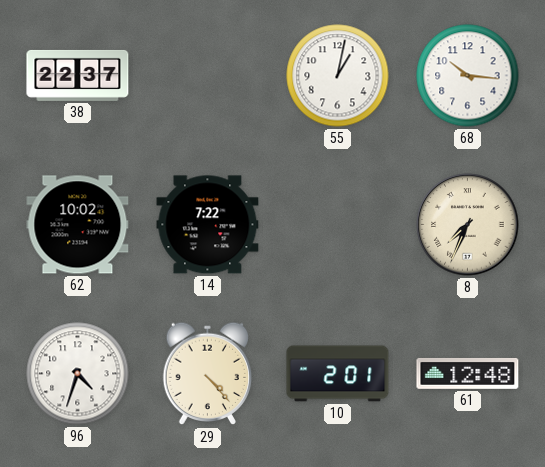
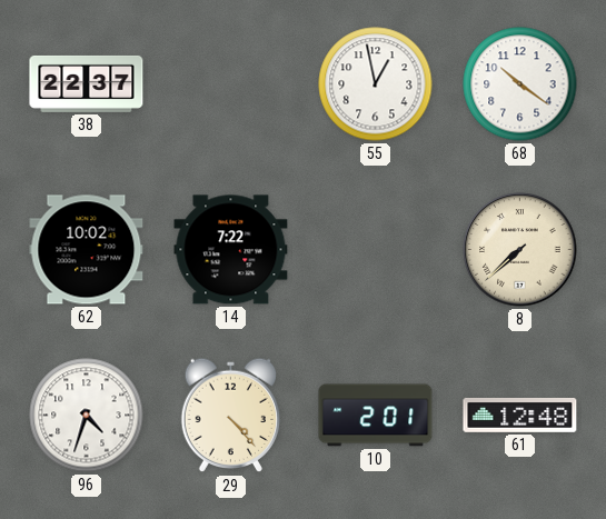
55: 1:02 -> 12:58 (376, 84)
68: 10:16 -> 10:21 (520, 84)
8: 7:34 -> 7:38 (520, 250)
